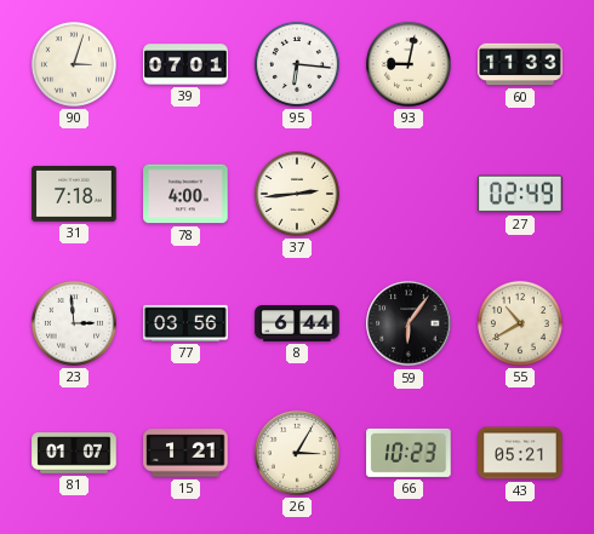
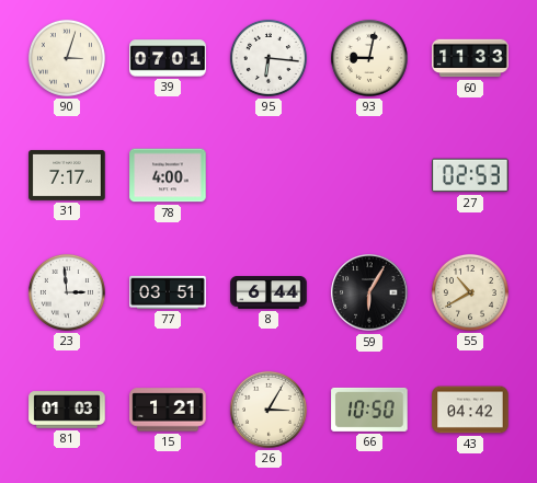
31: 7:18 -> 7:17 (67, 175)
37: 2:44 -> none (297, 194)
27: 02:49 -> 02:53 (470, 175)
77: 03:56 -> 03:51 (168, 292)
59: 6:06 -> 6:05 (369, 292)
81: 01:07 -> 01:03 (67, 410)
66: 10:23 -> 10:50 (369, 410)
43: 05:21 -> 04:42 (470, 410)
